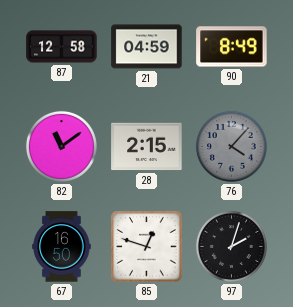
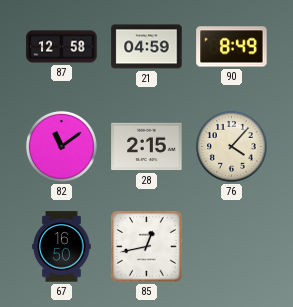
76 dial: grey -> cream (231, 146)
85: 12:48 -> 12:43 (147, 247)
97: 2:03 -> none (231, 246)
